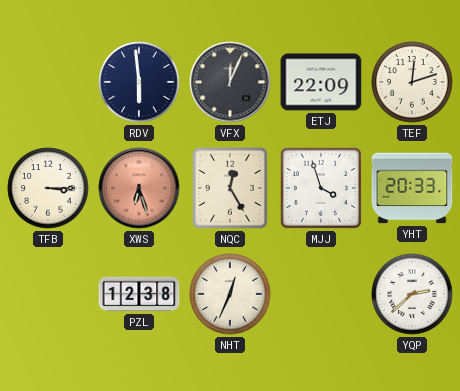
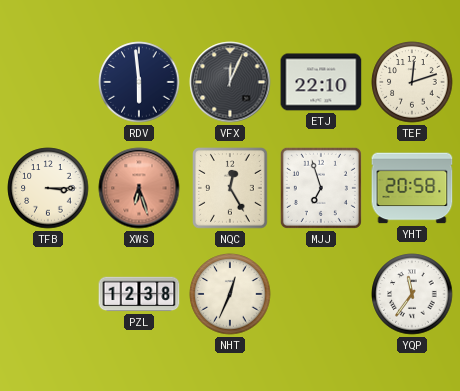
ETJ: 22:09 -> 22:10 (321, 82)
MJJ: 3:57 -> 6:57 (321, 188)
YHT: 20:33 -> 20:58 (412, 188)
YQP: 2:38 -> 11:36 (412, 294)
